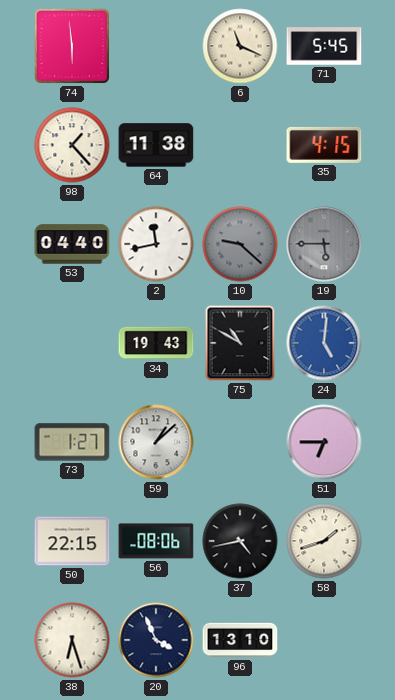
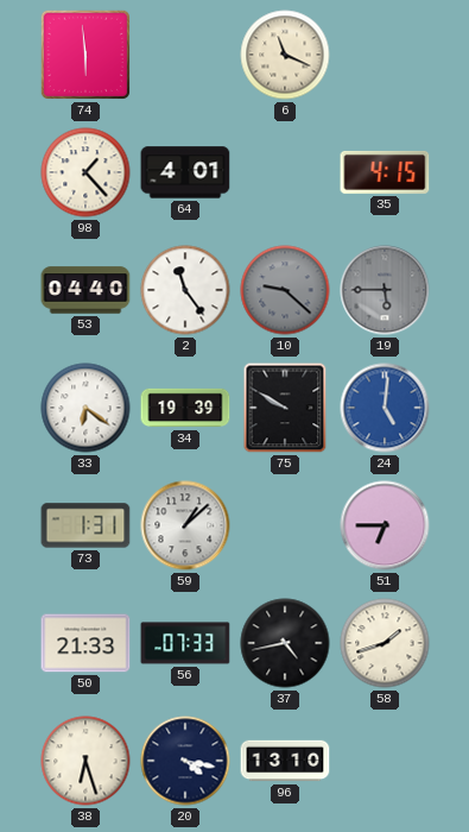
71: 5:45 -> none (324, 46)
64: 11:38 -> 4:01 (185, 172)
2: 11:43 -> 11:24 (185, 290)
33: none -> 6:21 (85, 408)
34: 19:43 -> 19:39 (185, 408)
75: 10:50 -> 9:50 (285, 408)
73: 1:27 -> 1:31 (85, 525)
50: 22:15 -> 21:33 (85, 643)
56: 08:06 -> 07:33 (185, 643)
20: 3:56 -> 4:17 (185, 761)
